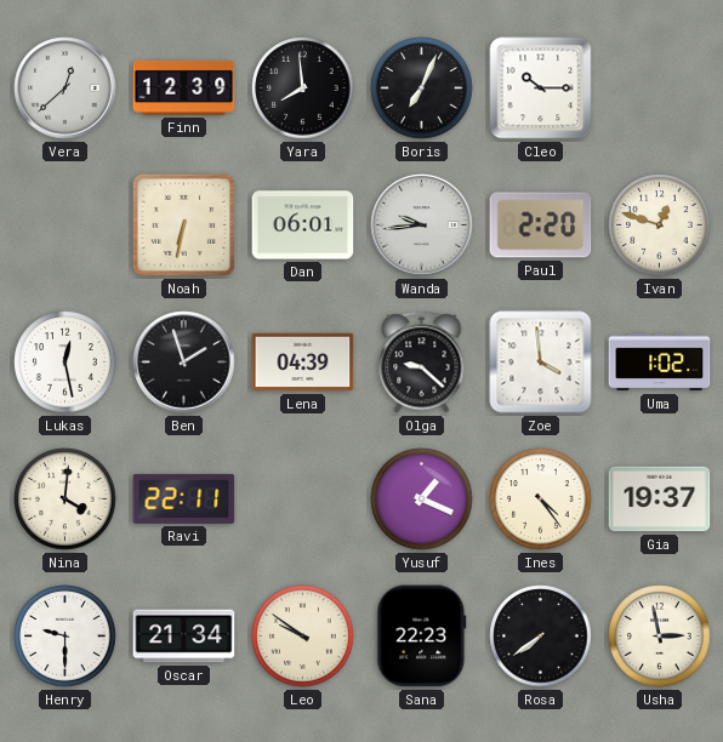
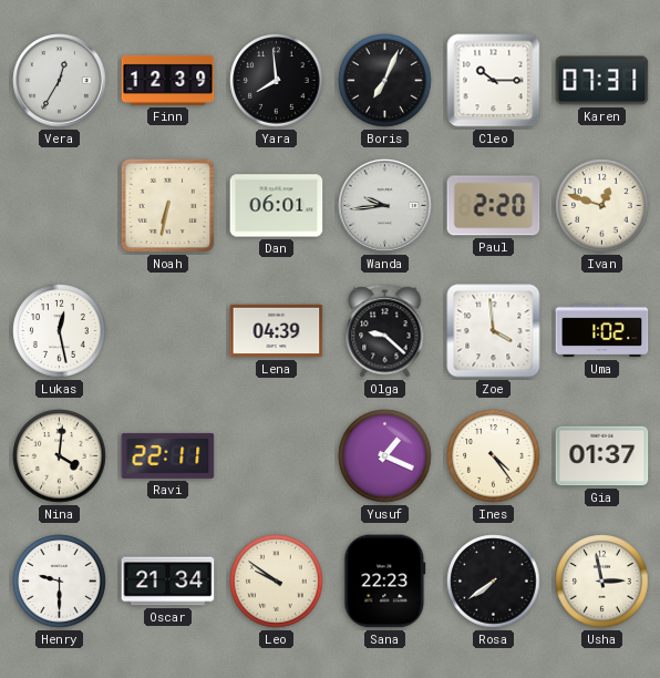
Vera: 12:38 -> 12:35 (60, 81)
Karen: none -> 07:31 (602, 81)
Ben: 1:57 -> none (184, 363)
Gia: 19:37 -> 01:37 (602, 456)
